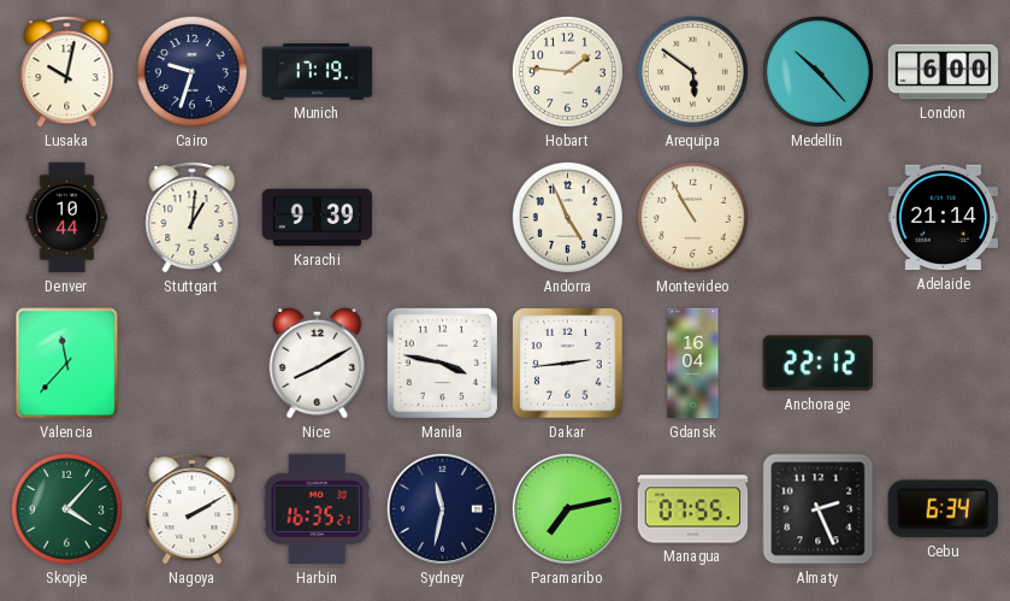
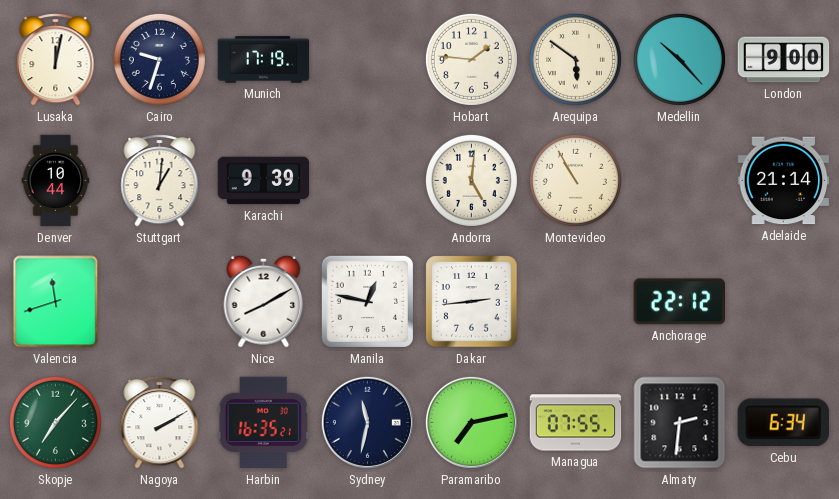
Lusaka: 10:02 -> 12:02 (56, 60)
London: 6:00 -> 9:00 (784, 60)
Andorra: 4:56 -> 5:01 (471, 180)
Valencia: 11:37 -> 11:42 (56, 302)
Manila: 3:47 -> 12:47 (367, 301)
Gdansk: 16:04 -> none (693, 364)
Skopje: 4:07 -> 7:07 (55, 422)
Almaty: 2:26 -> 2:31 (680, 423)
